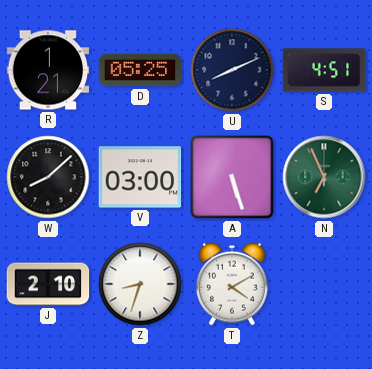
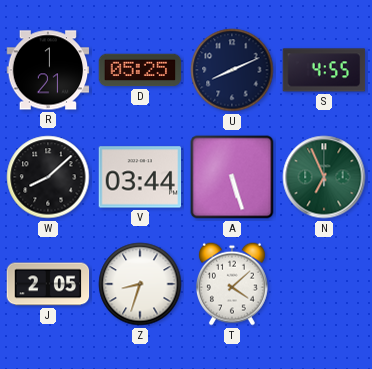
S: 4:51 -> 4:55 (324, 70)
V: 03:00 -> 03:44 (140, 177)
J: 2:10 -> 2:05 (48, 284)
T: 4:10 -> 4:08 (232, 284)
